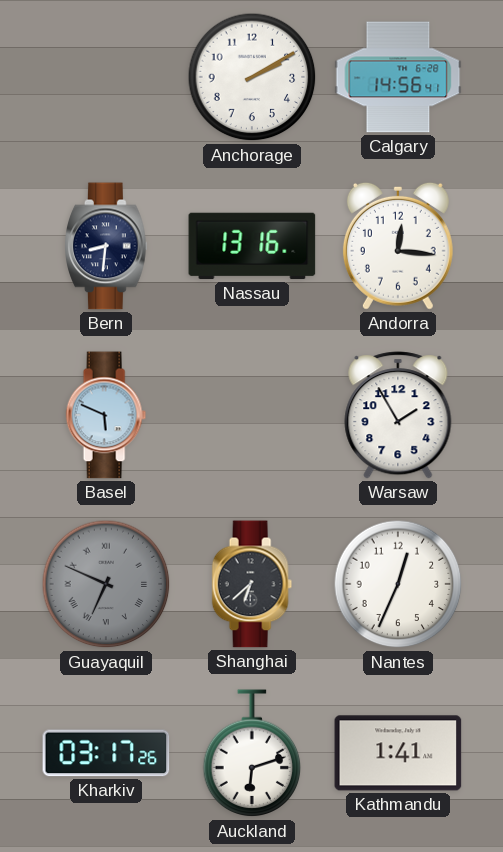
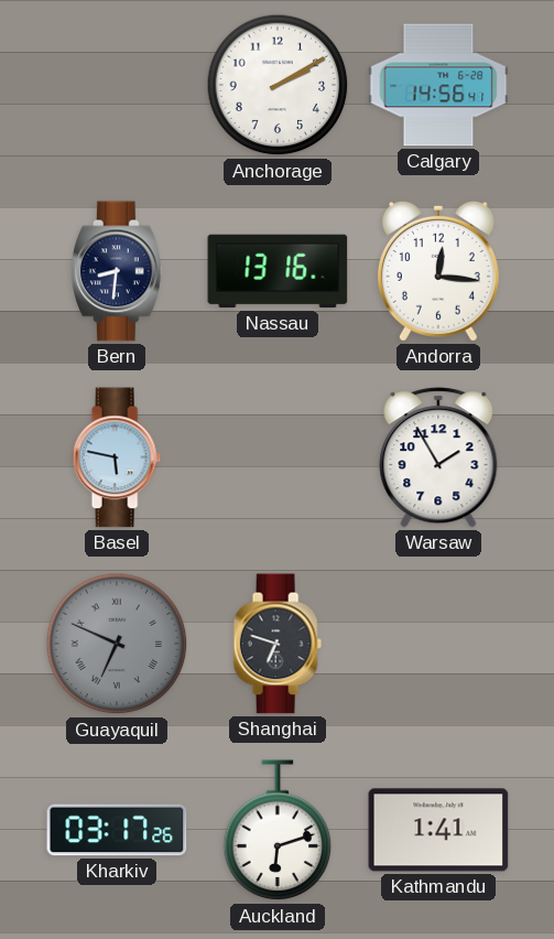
Basel: 5:49 -> 5:47 (117, 457)
Shanghai: 6:38 -> 6:48 (278, 644)
Nantes: 12:34 -> none (398, 584)
